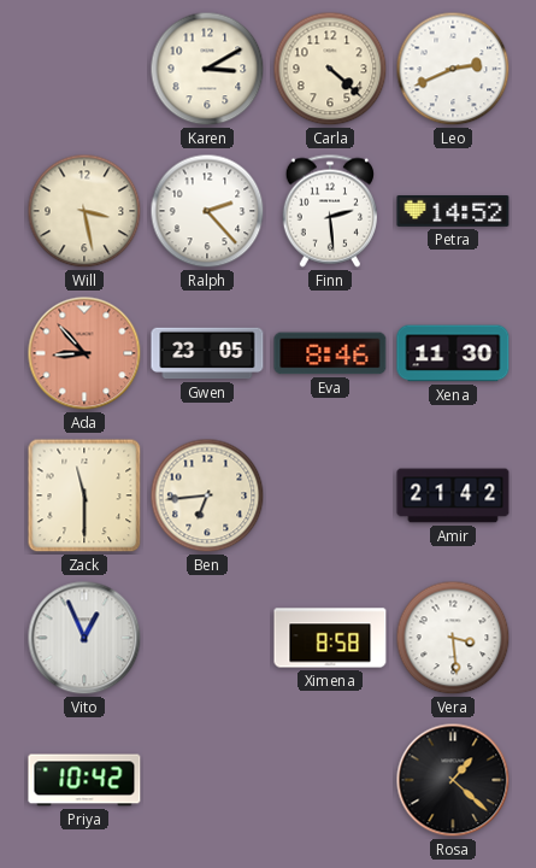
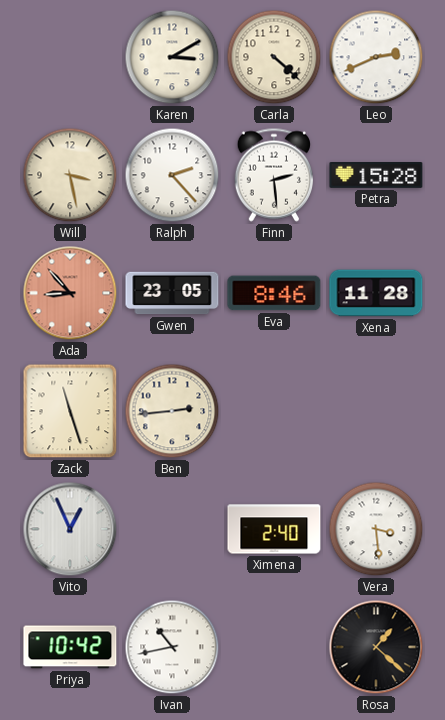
Petra: 14:52 -> 15:28 (376, 176)
Xena: 11:30 -> 11:28 (376, 293)
Zack: 11:30 -> 11:27 (70, 411)
Ben: 6:44 -> 2:44 (172, 411)
Amir: 21:42 -> none (453, 495)
Ximena: 8:58 -> 2:40 (274, 529)
Ivan: none -> 10:43 (172, 647)
